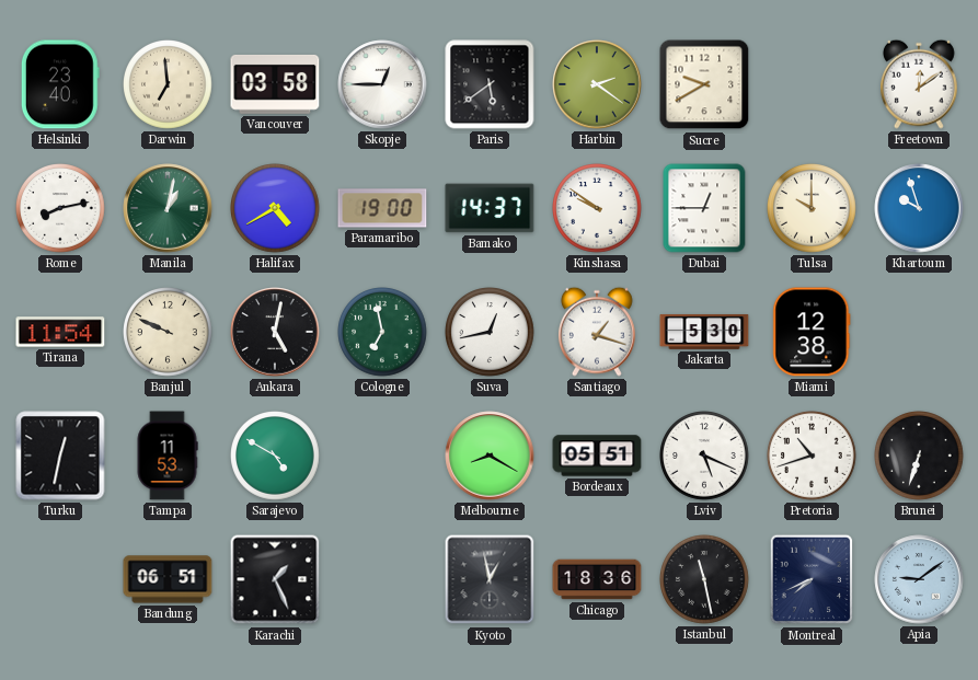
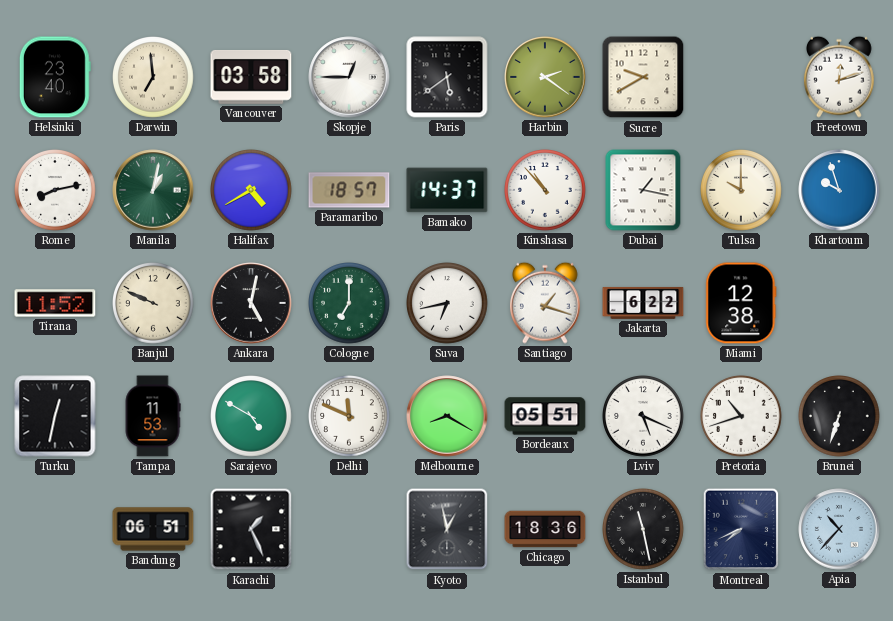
Freetown: 12:09 -> 12:12 (839, 77)
Paramaribo: 19:00 -> 18:57 (349, 190)
Kinshasa: 9:51 -> 10:53 (546, 190)
Dubai: 12:45 -> 1:17 (643, 190)
Tirana: 11:54 -> 11:52 (55, 303)
Cologne: 6:58 -> 7:00 (350, 303)
Suva: 12:43 -> 6:43 (448, 303)
Jakarta: 5:30 -> 6:22 (643, 303)
Delhi: none -> 11:49 (350, 416)
Apia: 9:09 -> 10:37 (839, 529)
